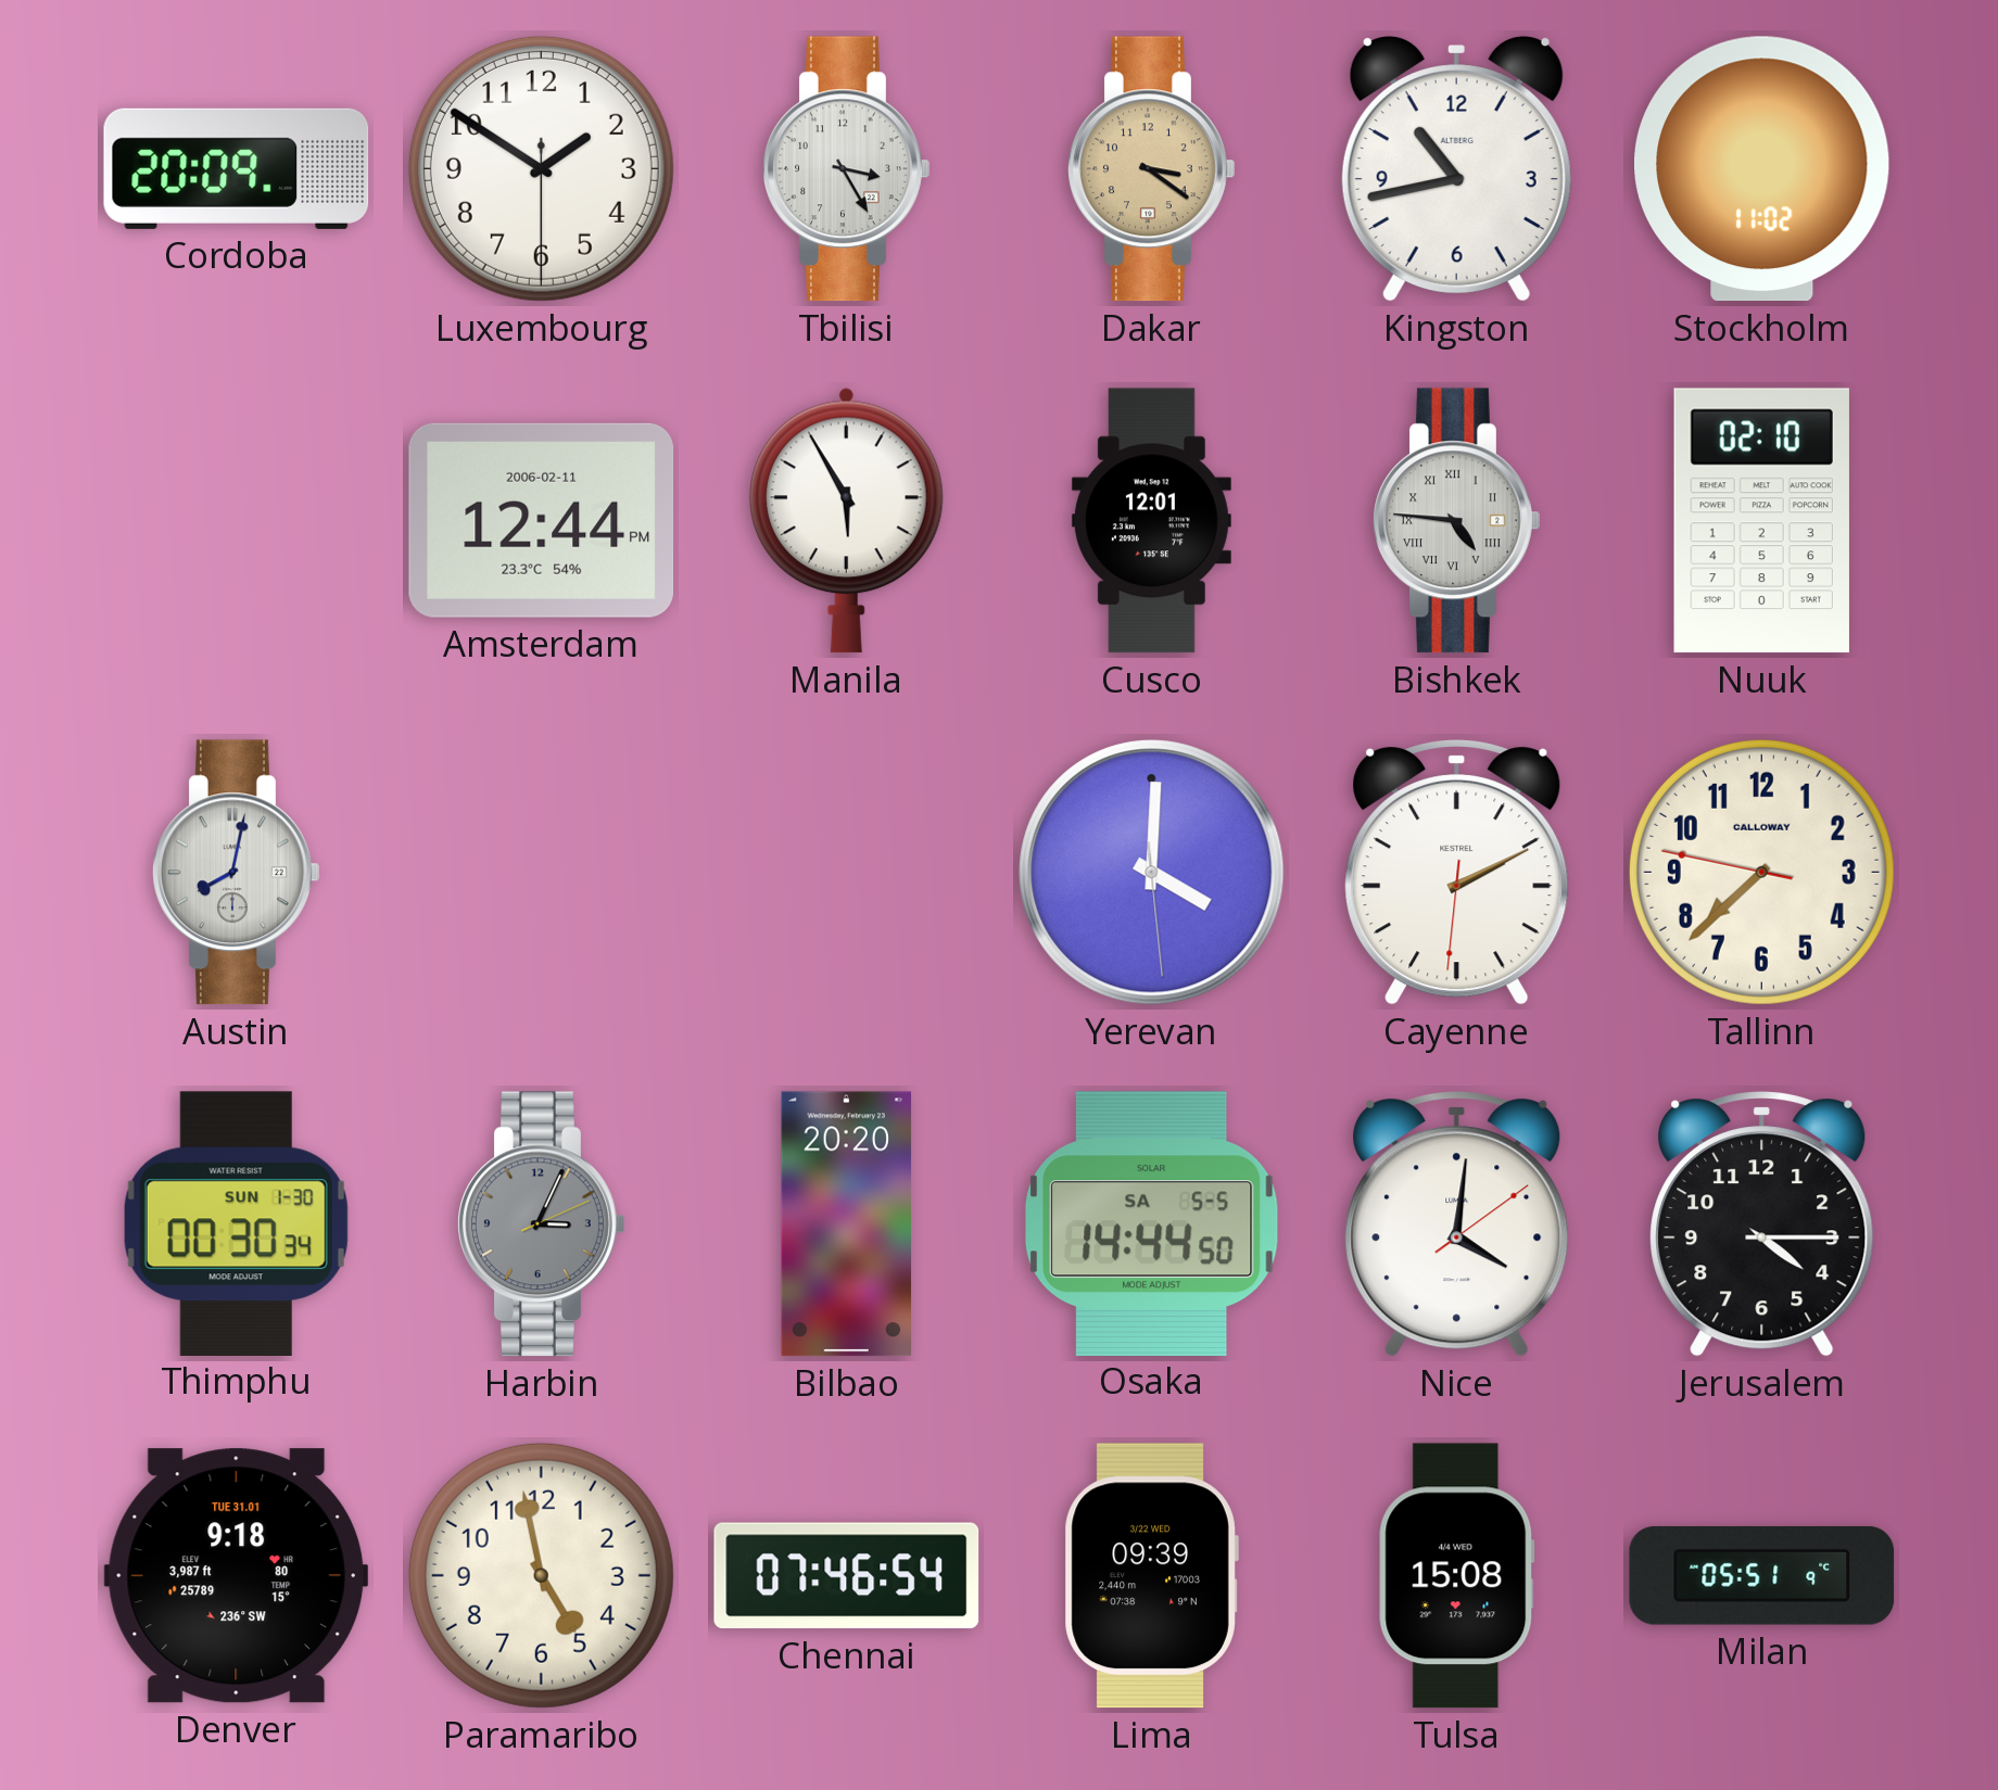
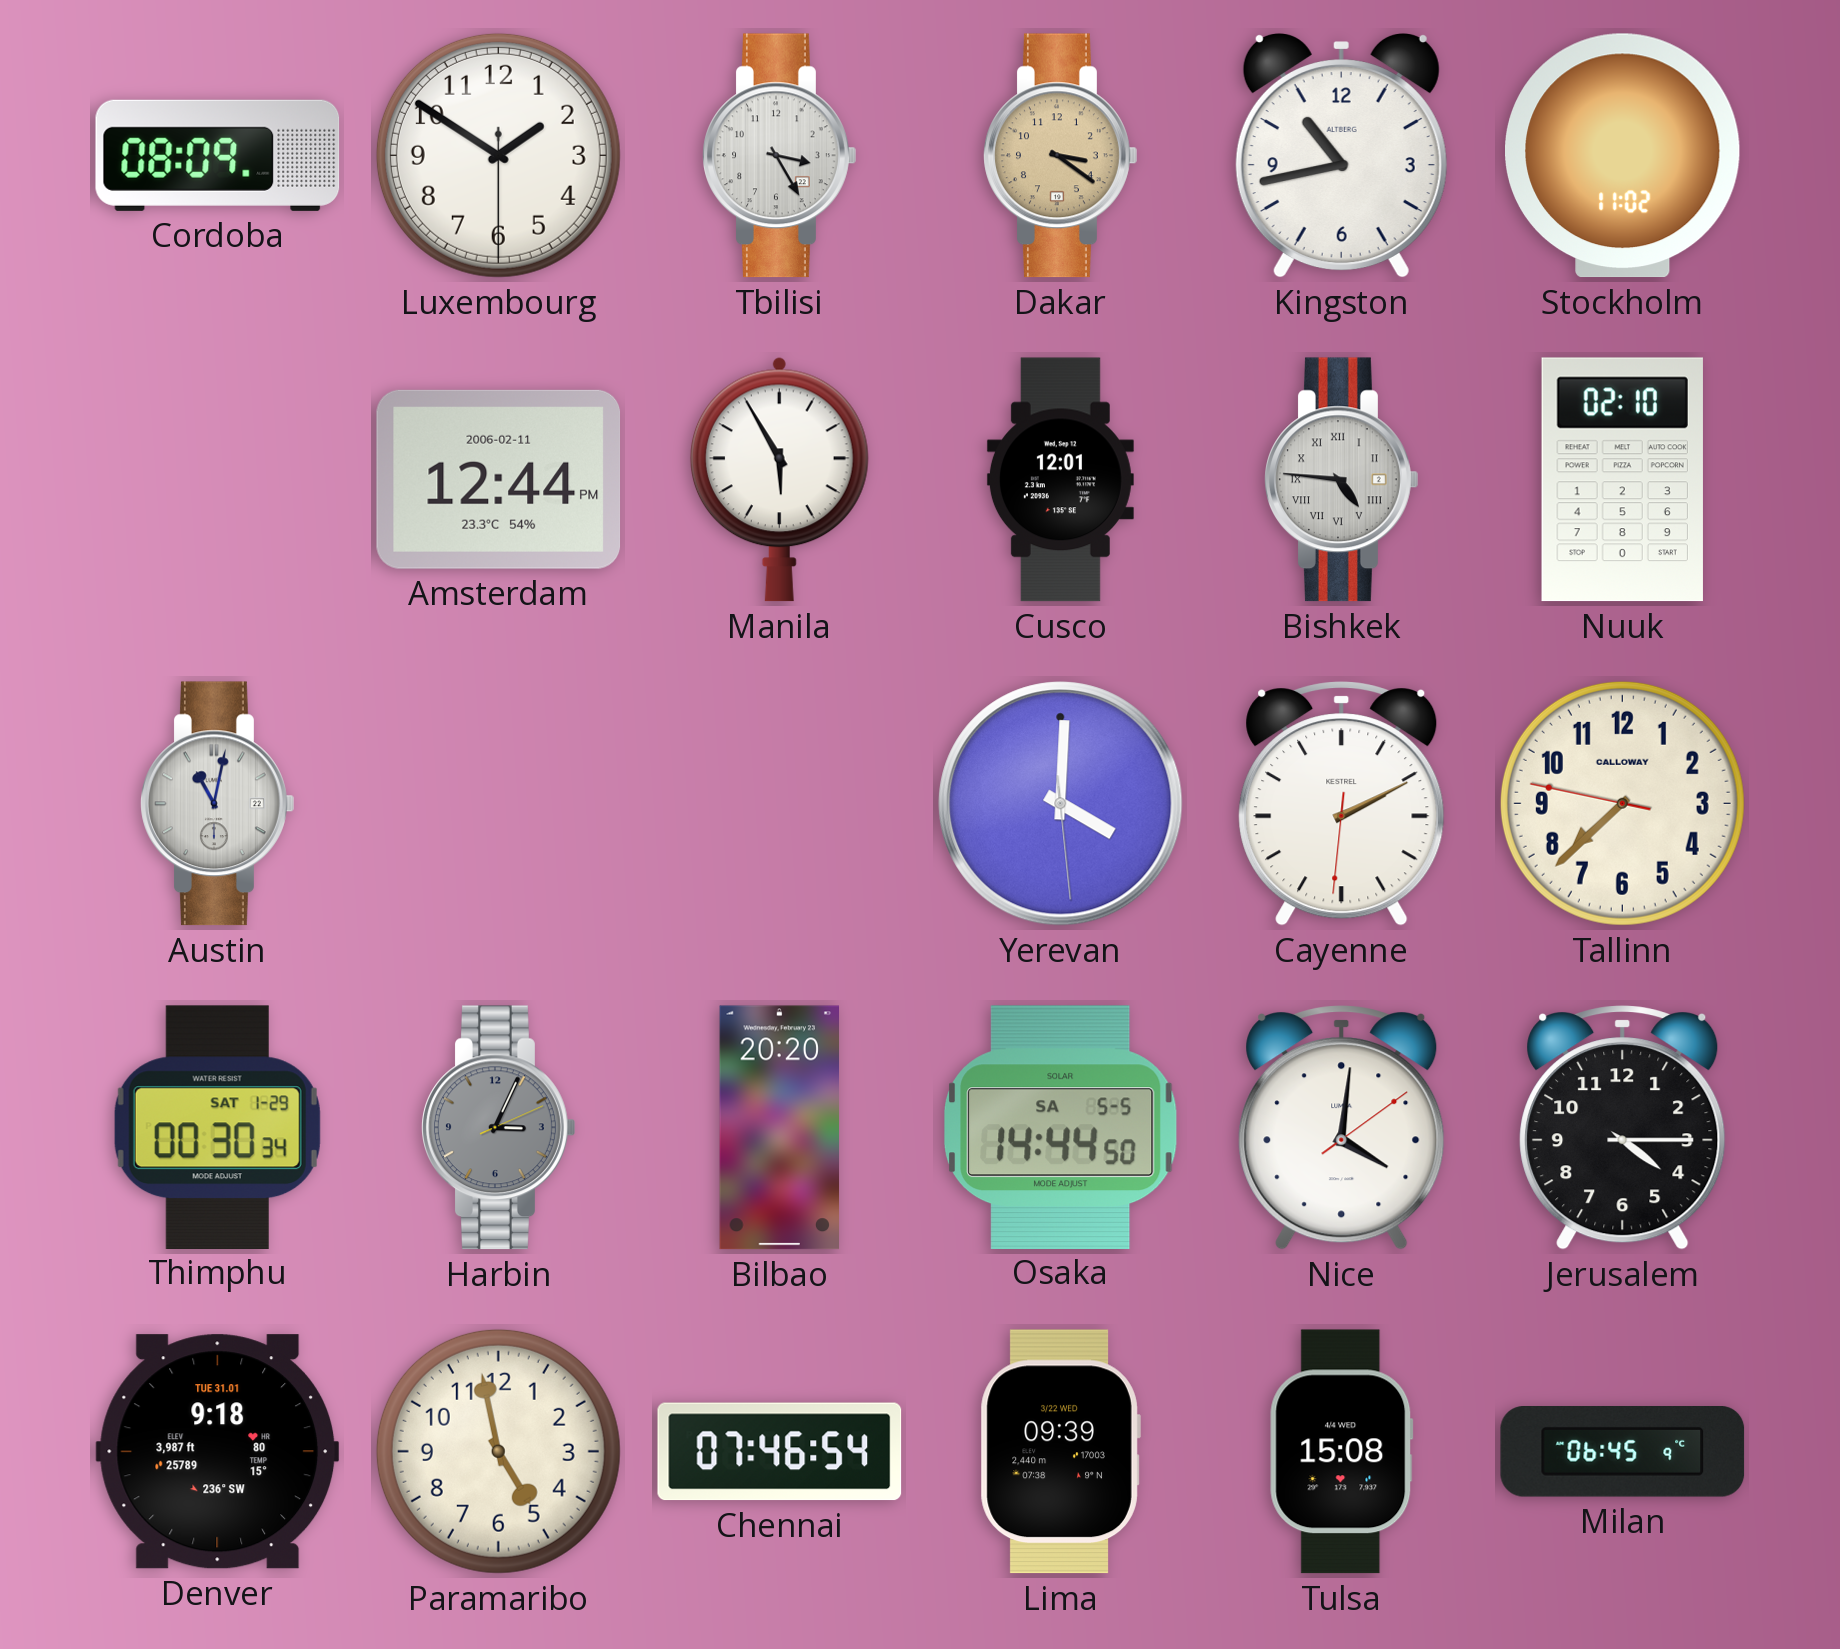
Cordoba: 20:09 -> 08:09 (218, 155)
Austin: 8:02 -> 11:02 (218, 804)
Thimphu date: SUN 1-30 -> SAT 1-29 (217, 1127)
Milan: 05:51 -> 06:45 (1623, 1452)
